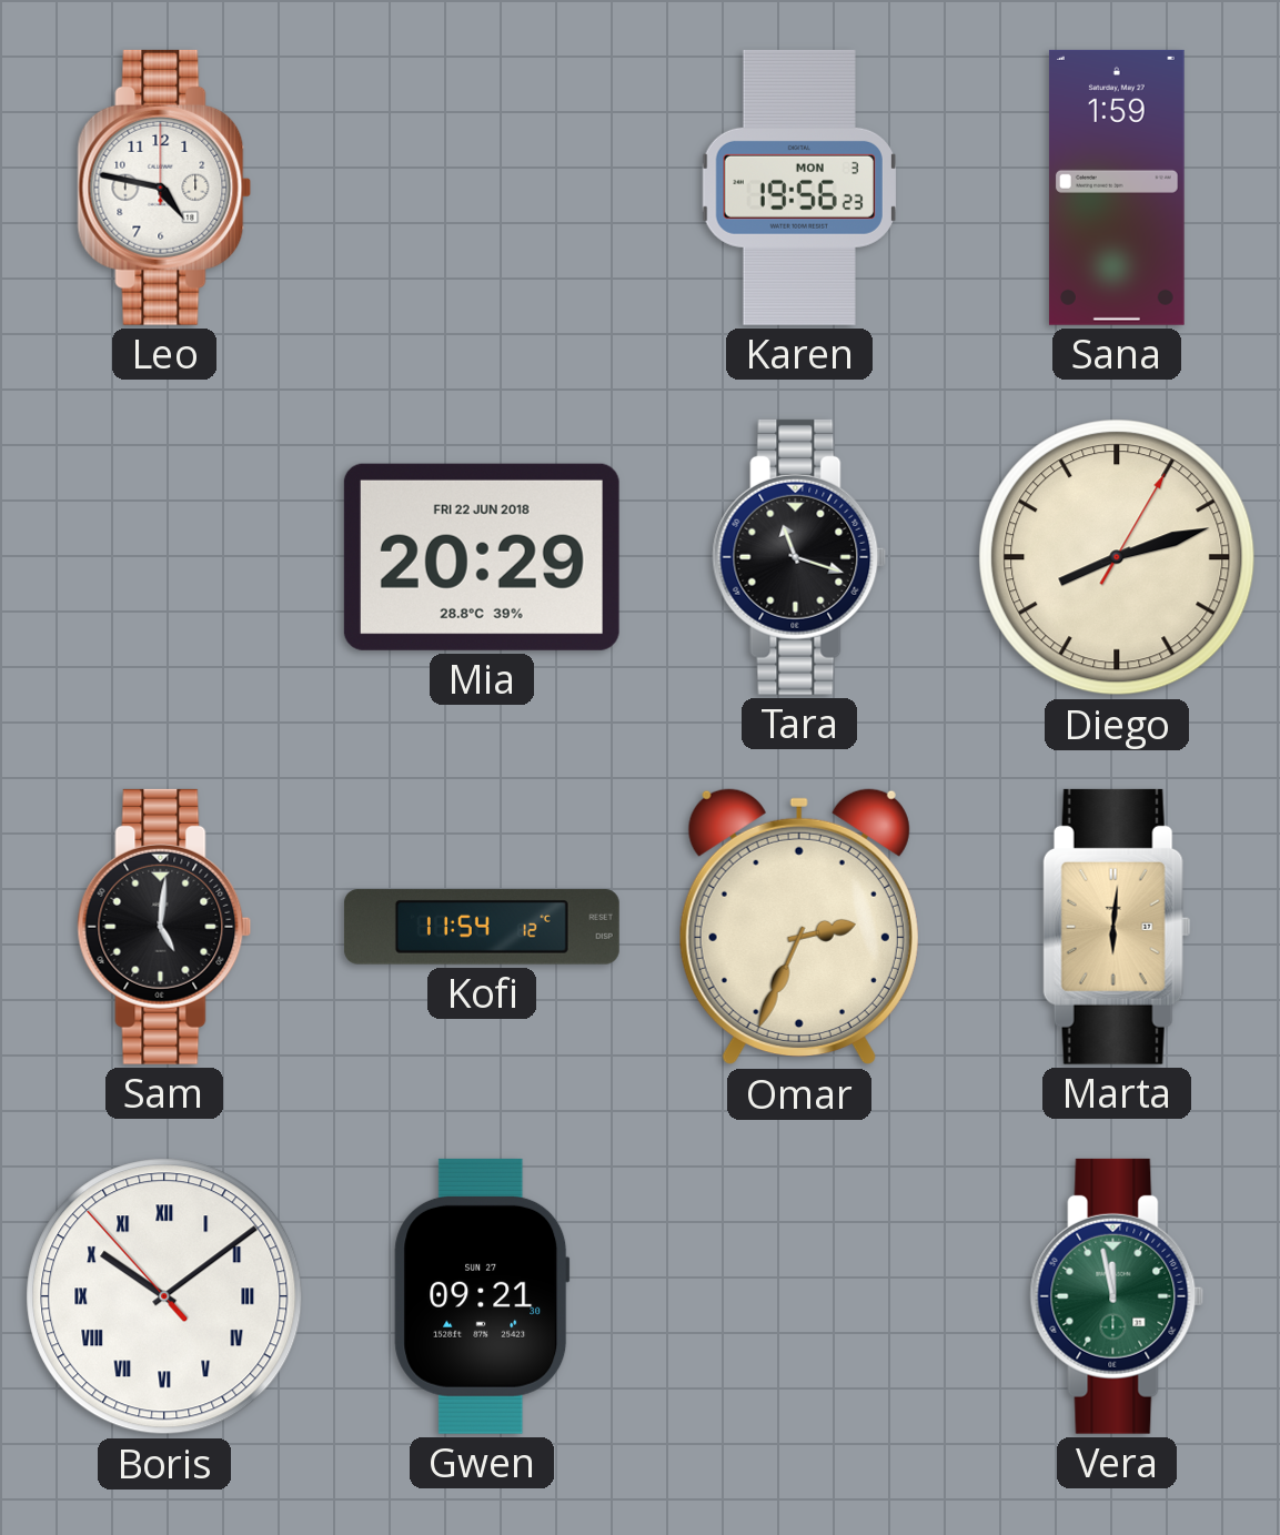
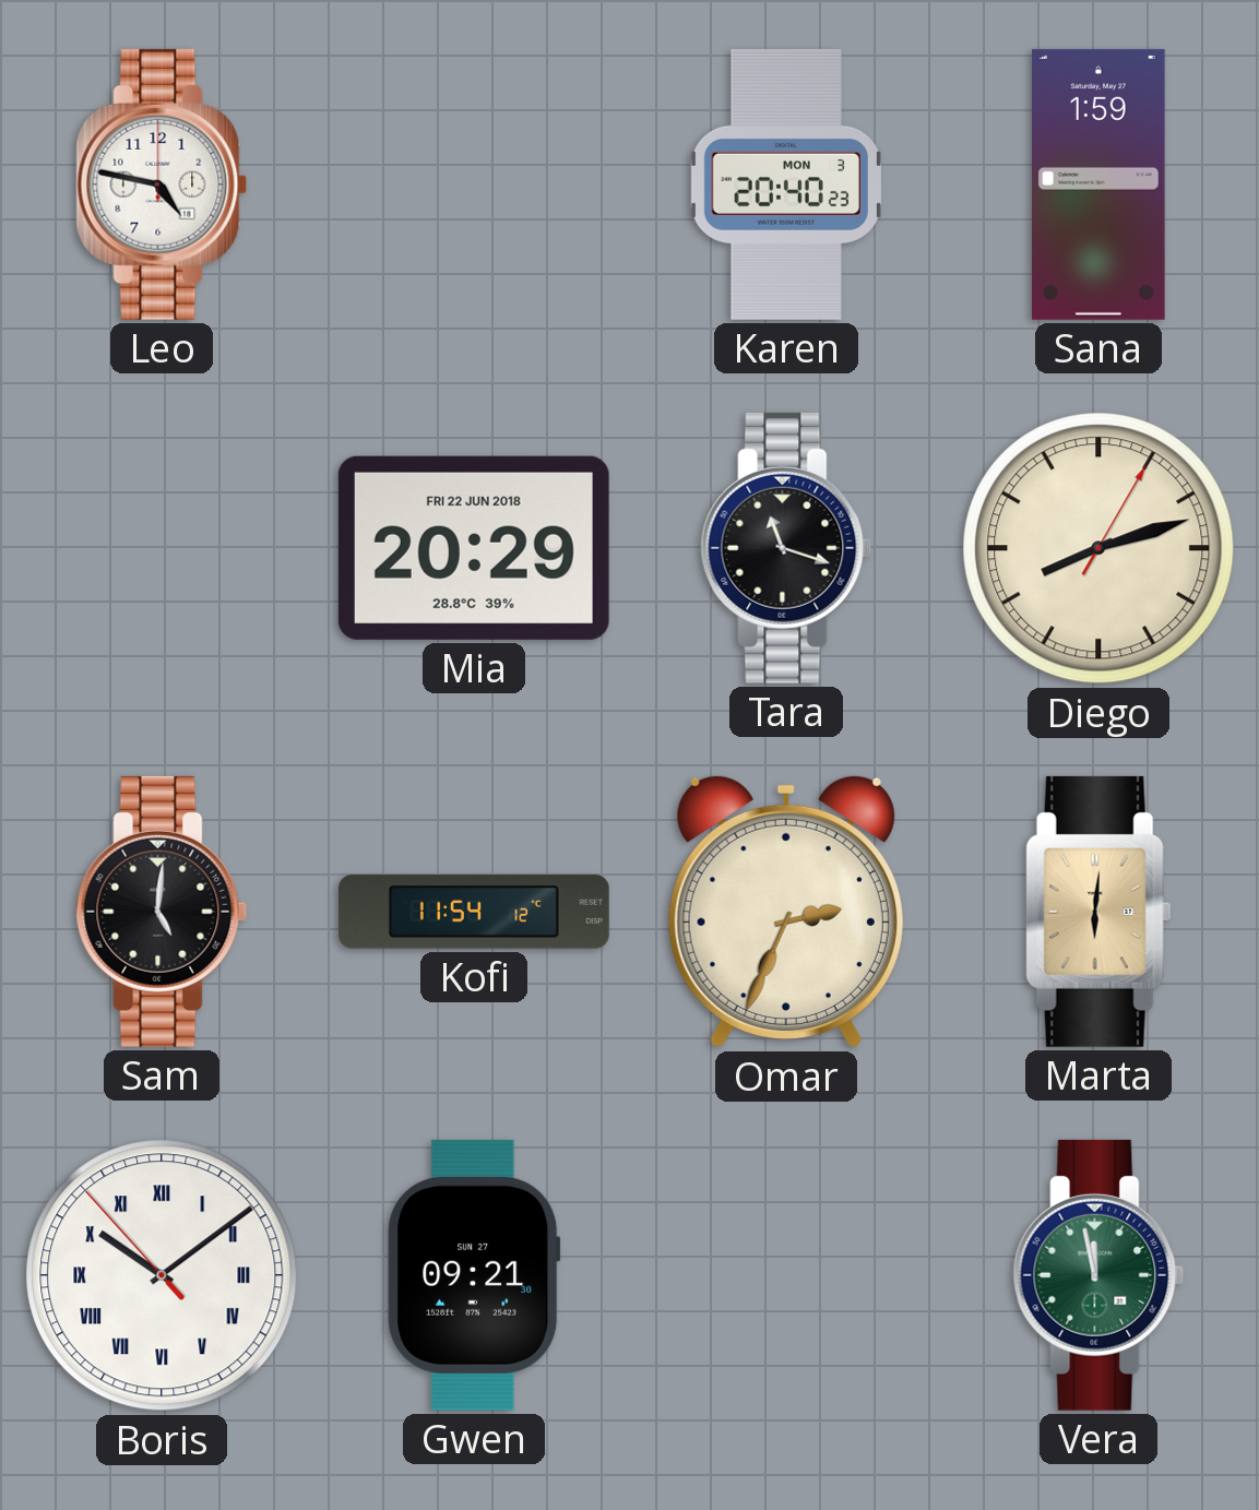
Karen: 19:56 -> 20:40 (786, 185)
